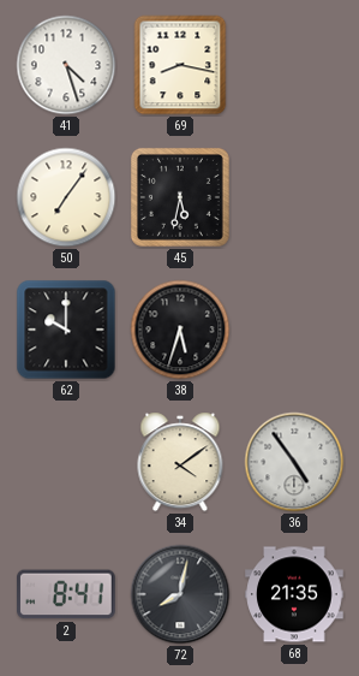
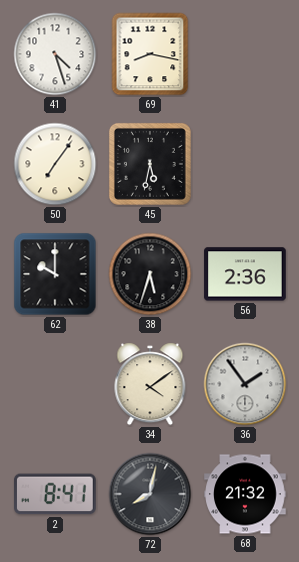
56: none -> 2:36 (245, 274)
36: 4:54 -> 1:54 (245, 384)
68: 21:35 -> 21:32 (245, 494)
